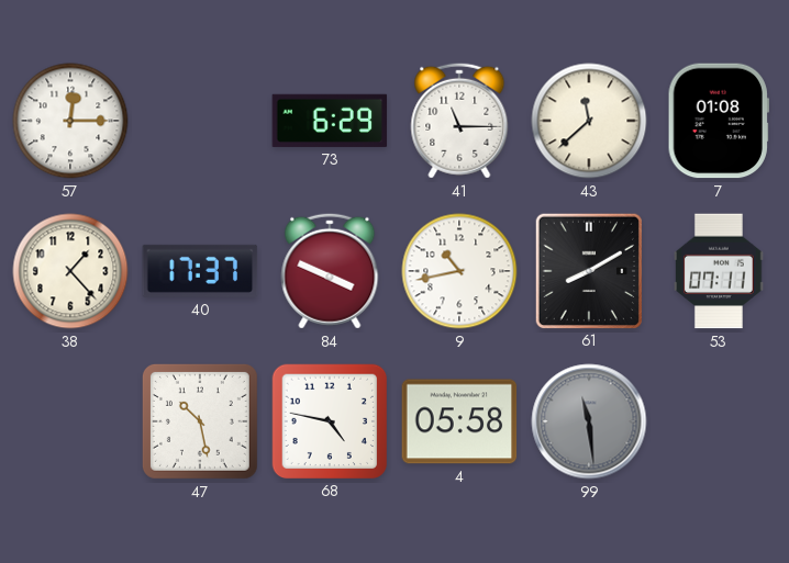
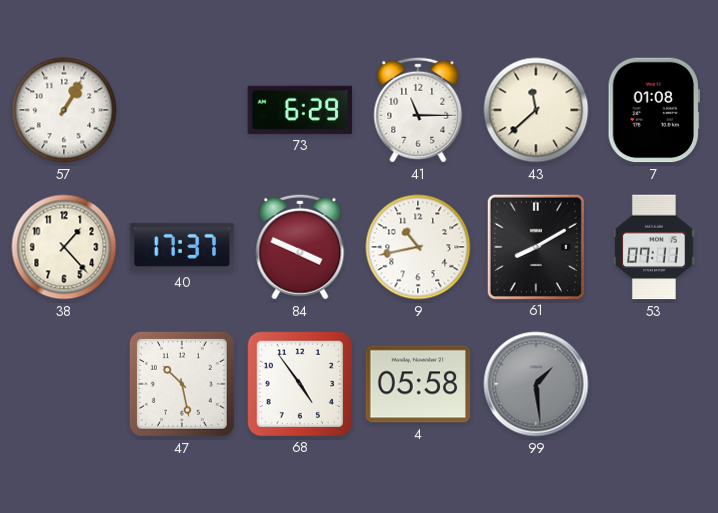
57: 12:15 -> 1:05 (64, 110)
68: 4:47 -> 4:54 (299, 383)
99: 11:29 -> 1:29 (536, 384)
